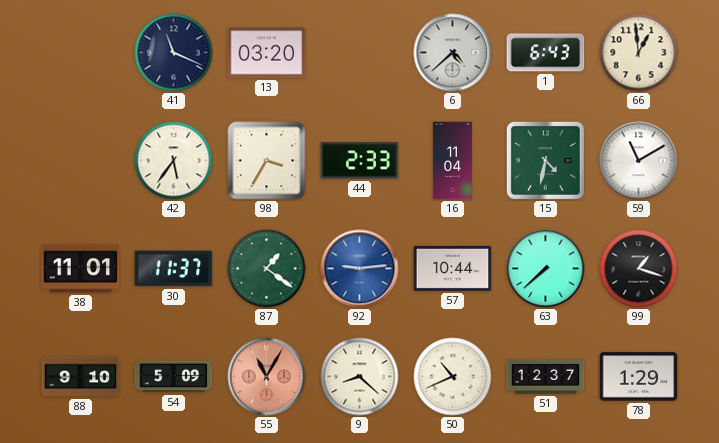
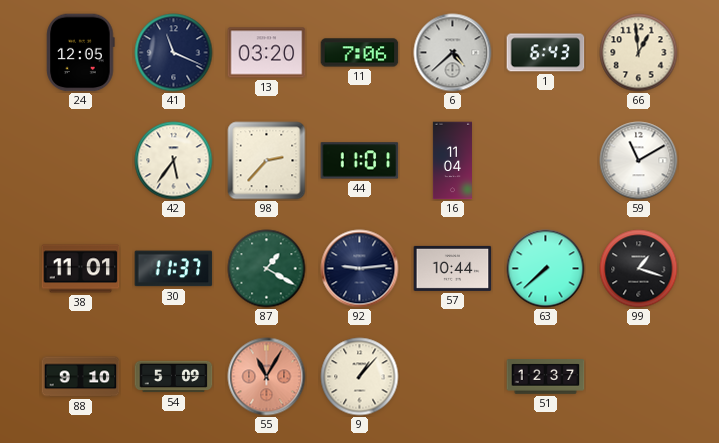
24: none -> 12:05 (81, 53)
11: none -> 7:06 (360, 53)
98: 3:35 -> 2:37 (267, 161)
44: 2:33 -> 11:01 (360, 161)
15: 4:32 -> none (545, 160)
87: 1:21 -> 1:20 (267, 269)
92 dial: blue -> navy (360, 269)
9: 8:22 -> 1:07 (360, 377)
50: 10:41 -> none (453, 377)
78: 1:29 -> none (639, 377)
